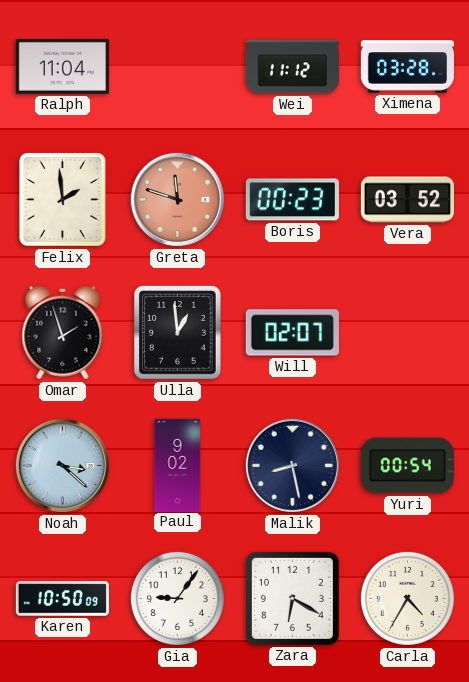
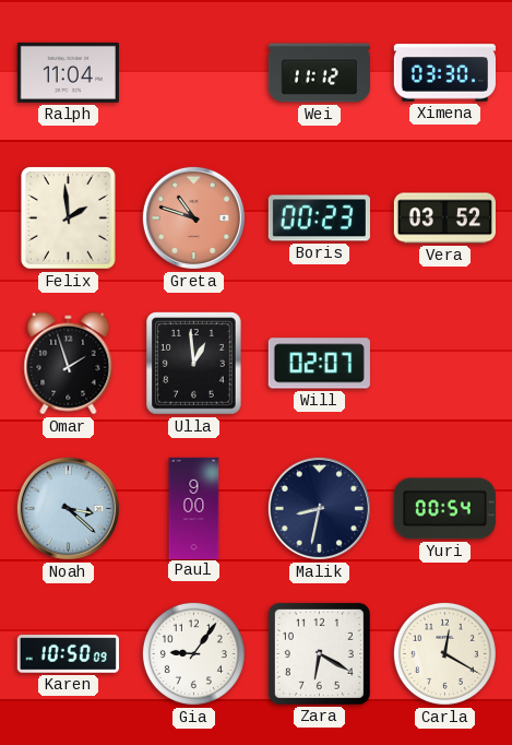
Ximena: 03:28 -> 03:30 (444, 73)
Greta: 11:48 -> 10:48 (193, 217)
Paul: 9:02 -> 9:00 (194, 508)
Malik: 8:28 -> 8:32 (319, 508)
Carla: 4:35 -> 12:20 (444, 653)
